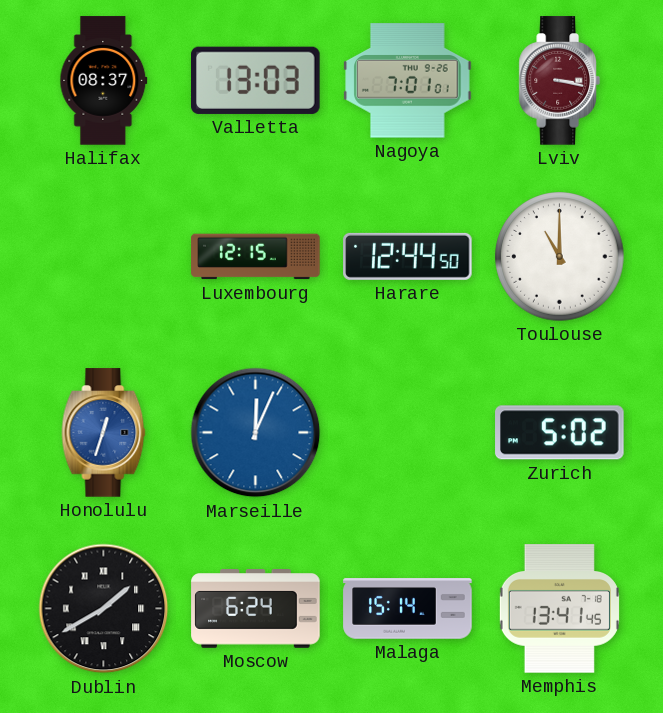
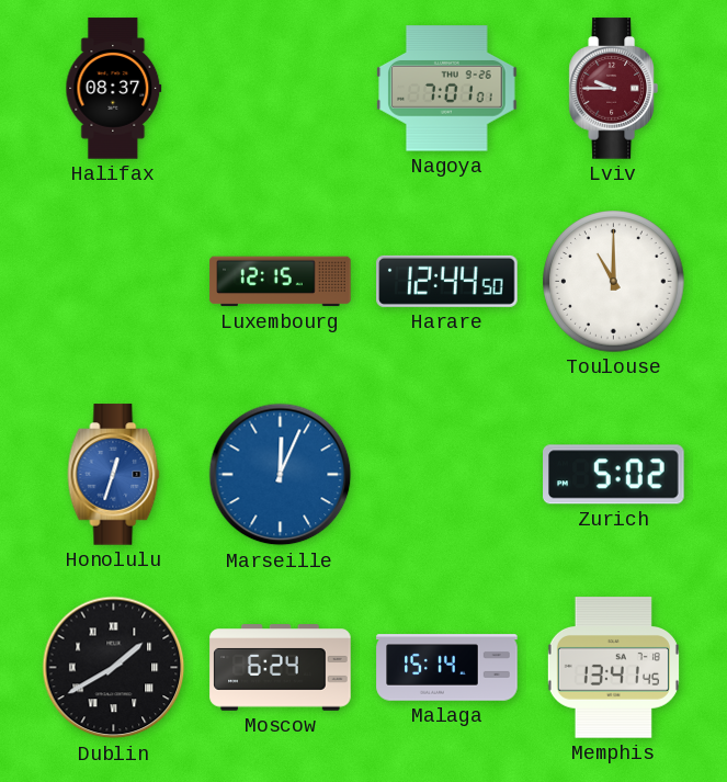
Valletta: 13:03 -> none (256, 80)
Lviv: 3:17 -> 9:45 (613, 89)
